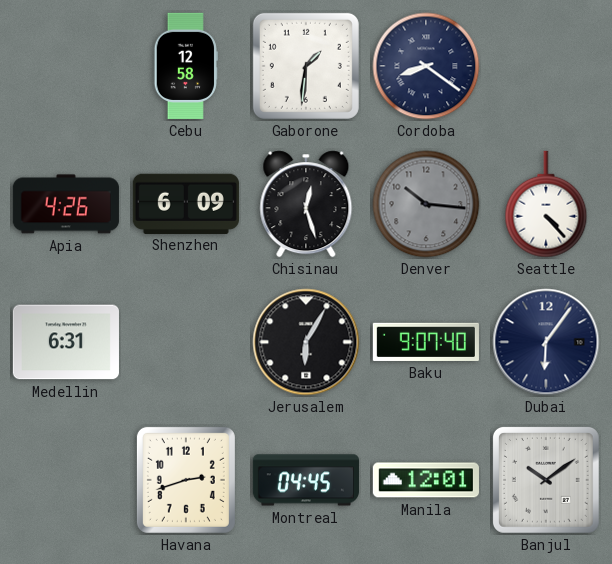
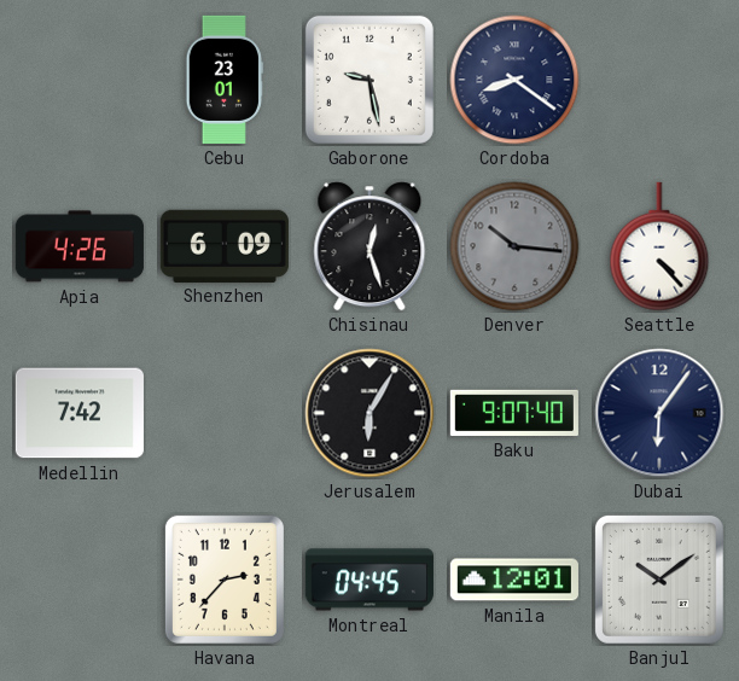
Cebu: 12:58 -> 23:01 (225, 80)
Gaborone: 1:31 -> 9:28 (369, 80)
Medellin: 6:31 -> 7:42 (80, 413)
Havana: 2:42 -> 2:37 (225, 580)
